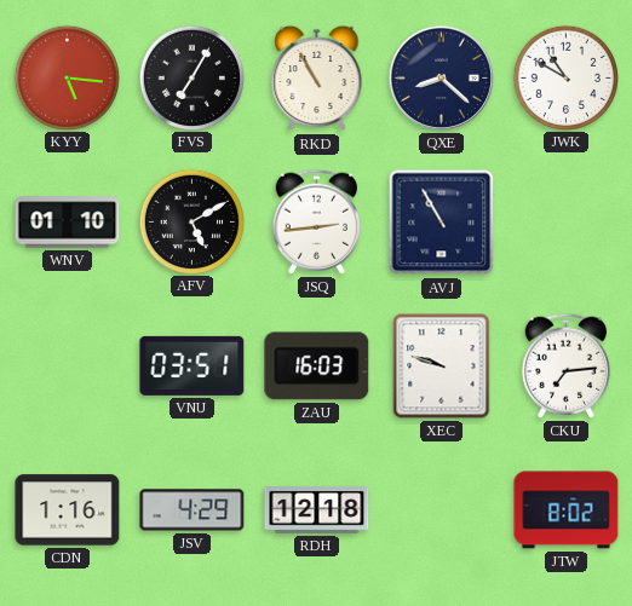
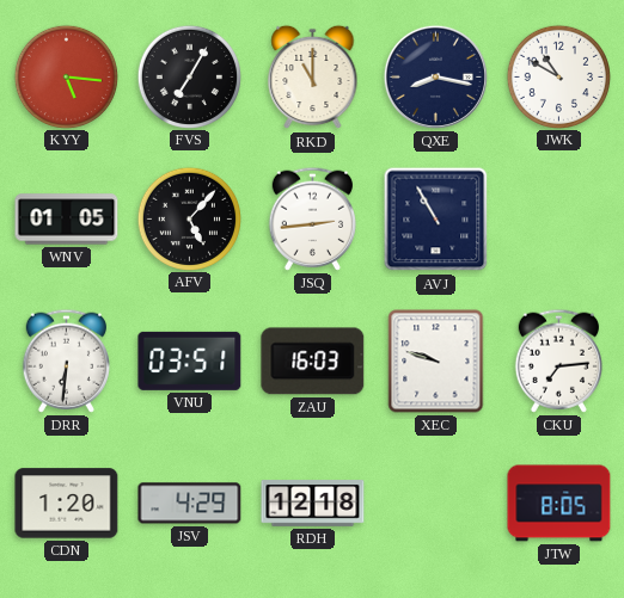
RKD: 10:55 -> 11:00 (313, 78)
QXE: 8:22 -> 8:17 (435, 76)
WNV: 01:10 -> 01:05 (67, 220)
AFV: 5:10 -> 5:07 (189, 218)
DRR: none -> 6:31 (66, 360)
CDN: 1:16 -> 1:20 (67, 504)
JTW: 8:02 -> 8:05 (559, 504)
